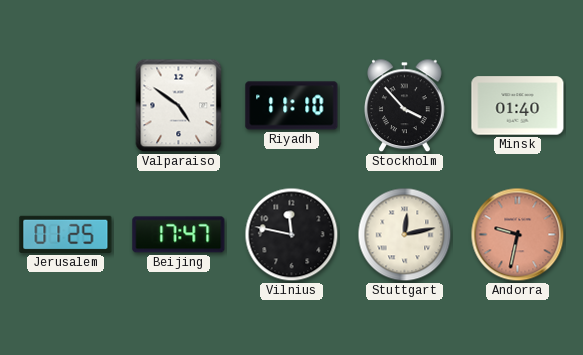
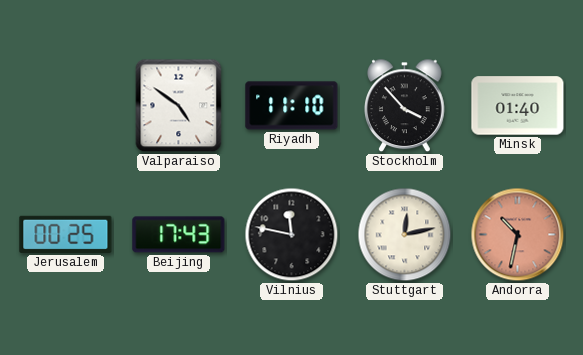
Jerusalem: 01:25 -> 00:25 (66, 234)
Beijing: 17:47 -> 17:43 (179, 235)
Andorra: 9:32 -> 10:32 (518, 235)
